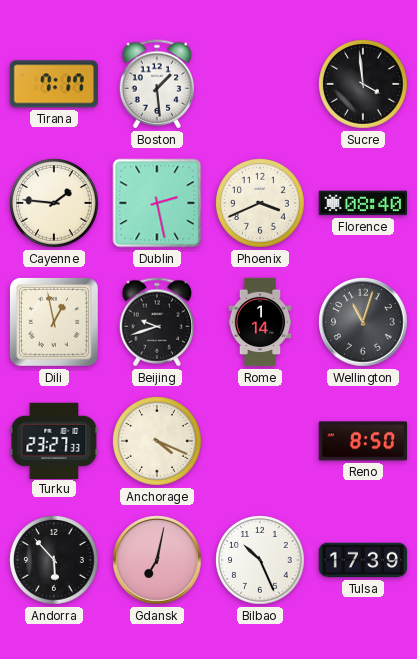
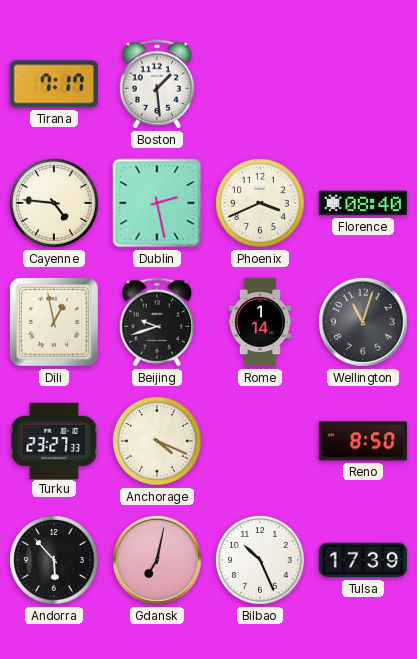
Sucre: 3:59 -> none (363, 84)
Cayenne: 1:46 -> 4:46 (54, 203)
